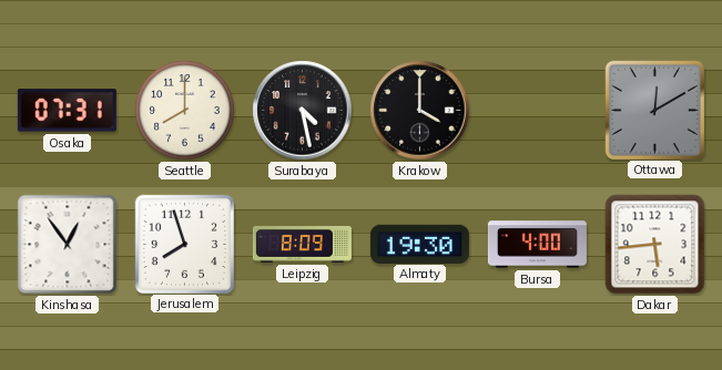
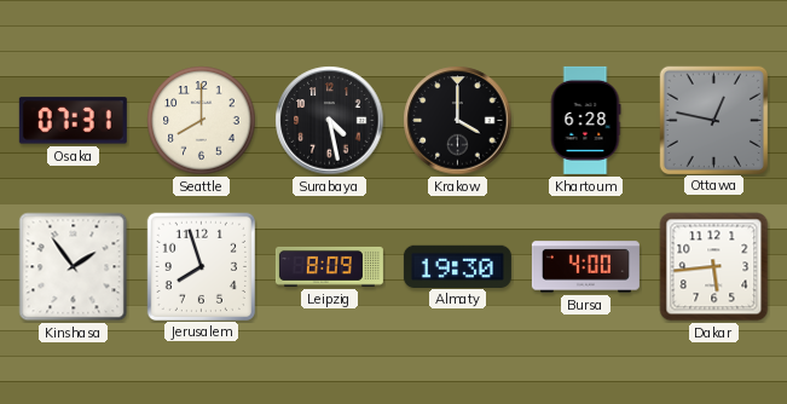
Khartoum: none -> 6:28 (585, 120)
Ottawa: 12:10 -> 12:47 (713, 120)
Kinshasa: 12:54 -> 1:54 (74, 267)
